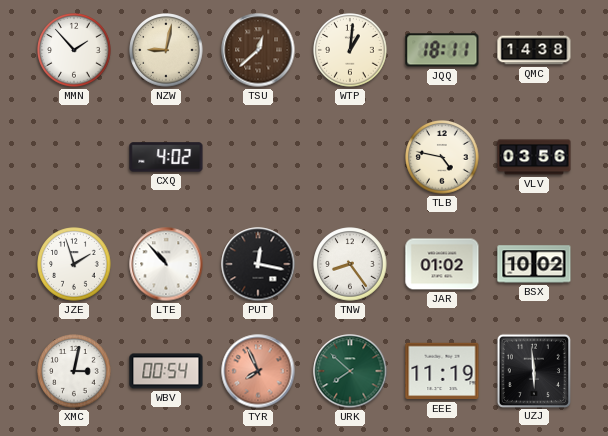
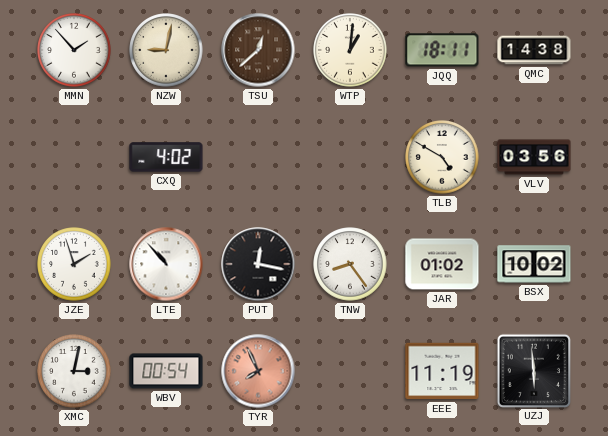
TLB: 4:47 -> 4:50 (442, 157)
URK: 7:52 -> none (350, 371)
